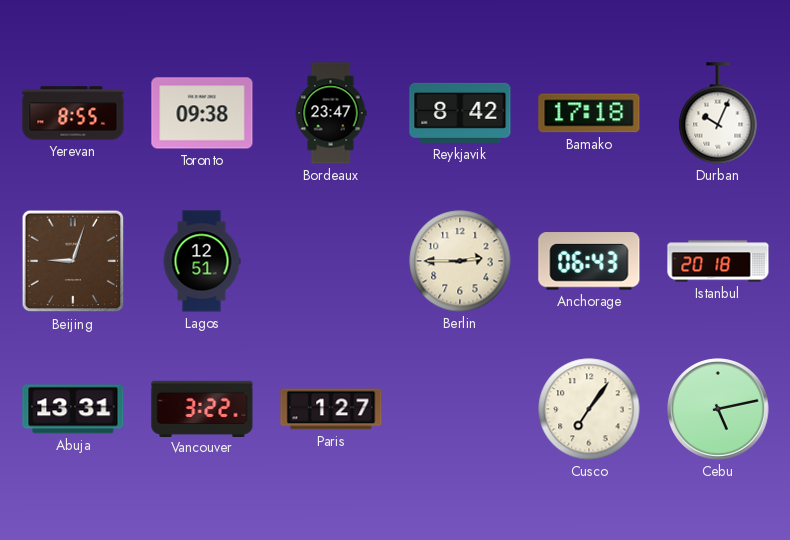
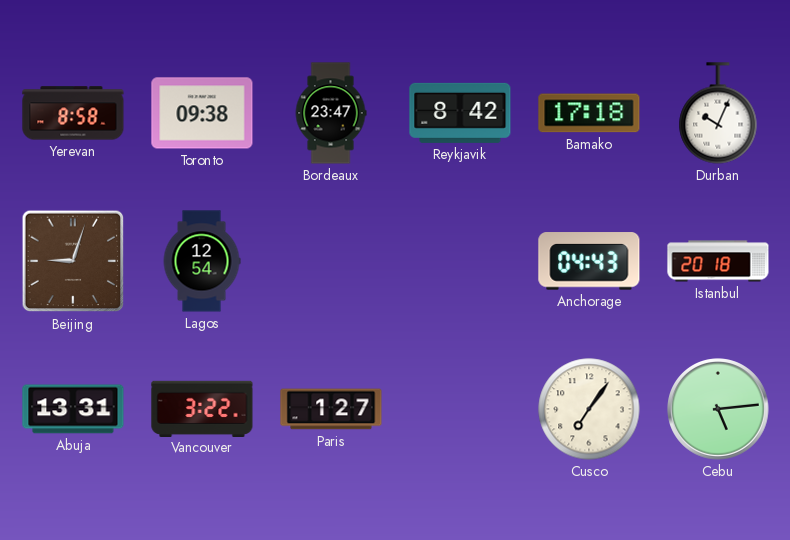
Yerevan: 8:55 -> 8:58 (73, 113)
Lagos: 12:51 -> 12:54 (202, 261)
Berlin: 2:45 -> none (460, 261)
Anchorage: 06:43 -> 04:43 (589, 261)
Cebu: 5:13 -> 5:14 (718, 409)
